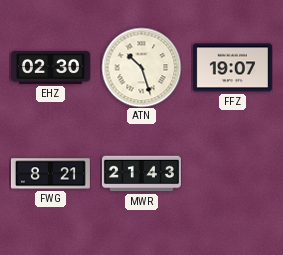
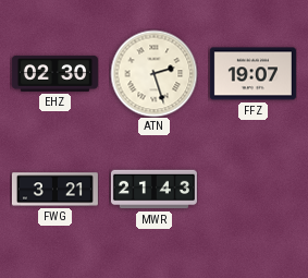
ATN: 10:27 -> 2:27 (153, 73)
FWG: 8:21 -> 3:21 (54, 190)
